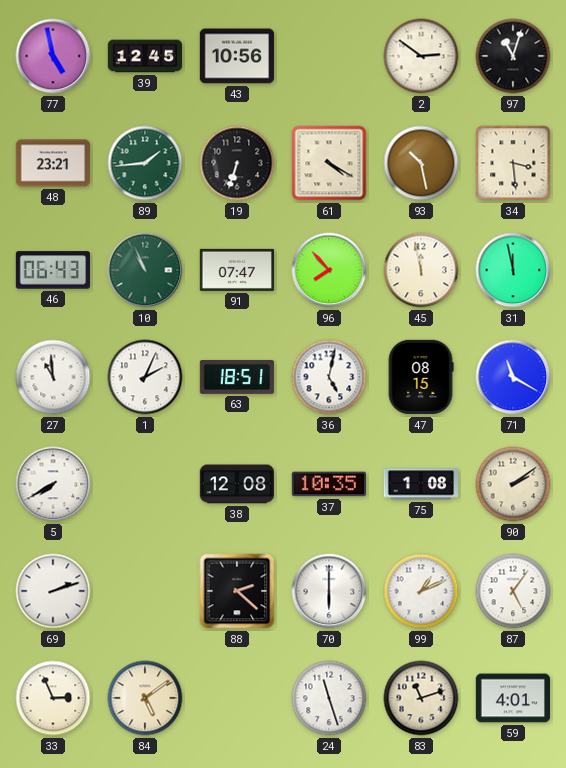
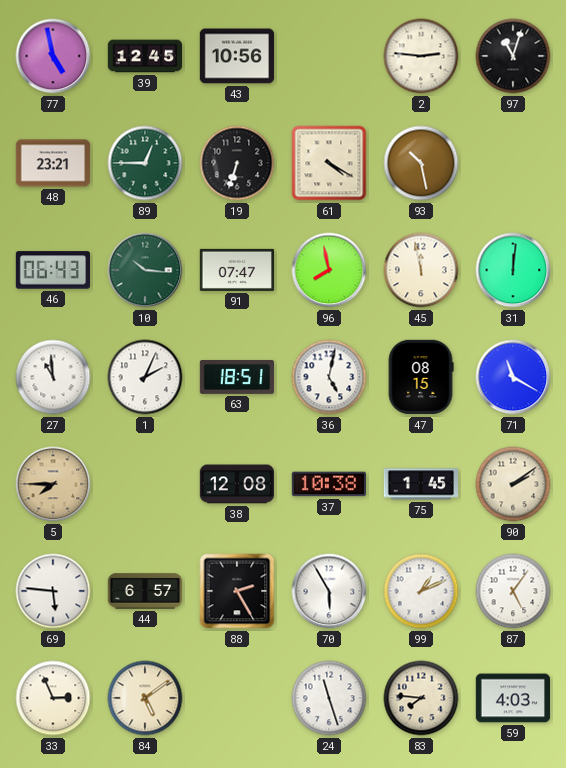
2: 2:51 -> 2:46 (421, 56)
89: 1:44 -> 12:45 (145, 163)
34: 3:29 -> none (513, 163)
10: 10:56 -> 10:16 (145, 270)
96: 7:53 -> 7:58 (329, 270)
31: 11:58 -> 12:01 (513, 270)
5: 7:40 -> 7:45 (53, 484)
5 dial: white -> champagne (53, 484)
37: 10:35 -> 10:38 (329, 484)
75: 1:08 -> 1:45 (421, 484)
69: 2:12 -> 5:46 (53, 591)
44: none -> 6:57 (145, 591)
88: 2:22 -> 2:25 (237, 591)
70: 6:00 -> 5:55 (329, 591)
83: 11:12 -> 7:46 (421, 698)
59: 4:01 -> 4:03 (513, 698)
